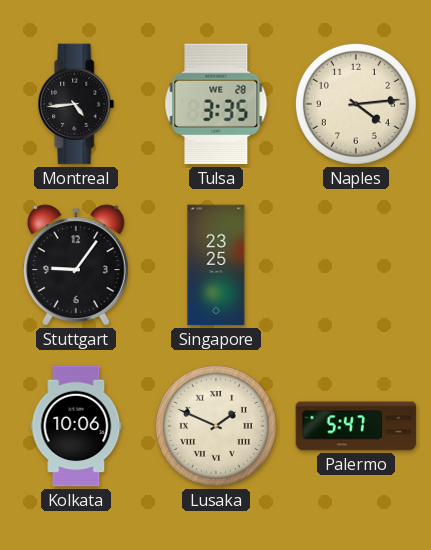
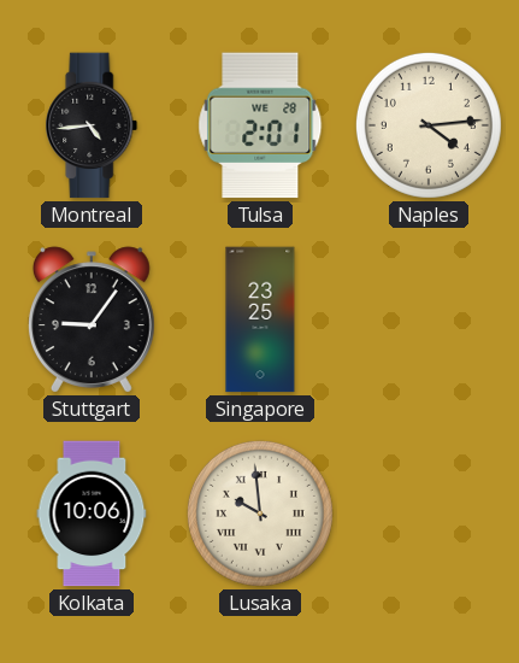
Tulsa: 3:35 -> 2:01 (260, 125)
Lusaka: 1:49 -> 9:59 (260, 514)
Palermo: 5:47 -> none (356, 426)
